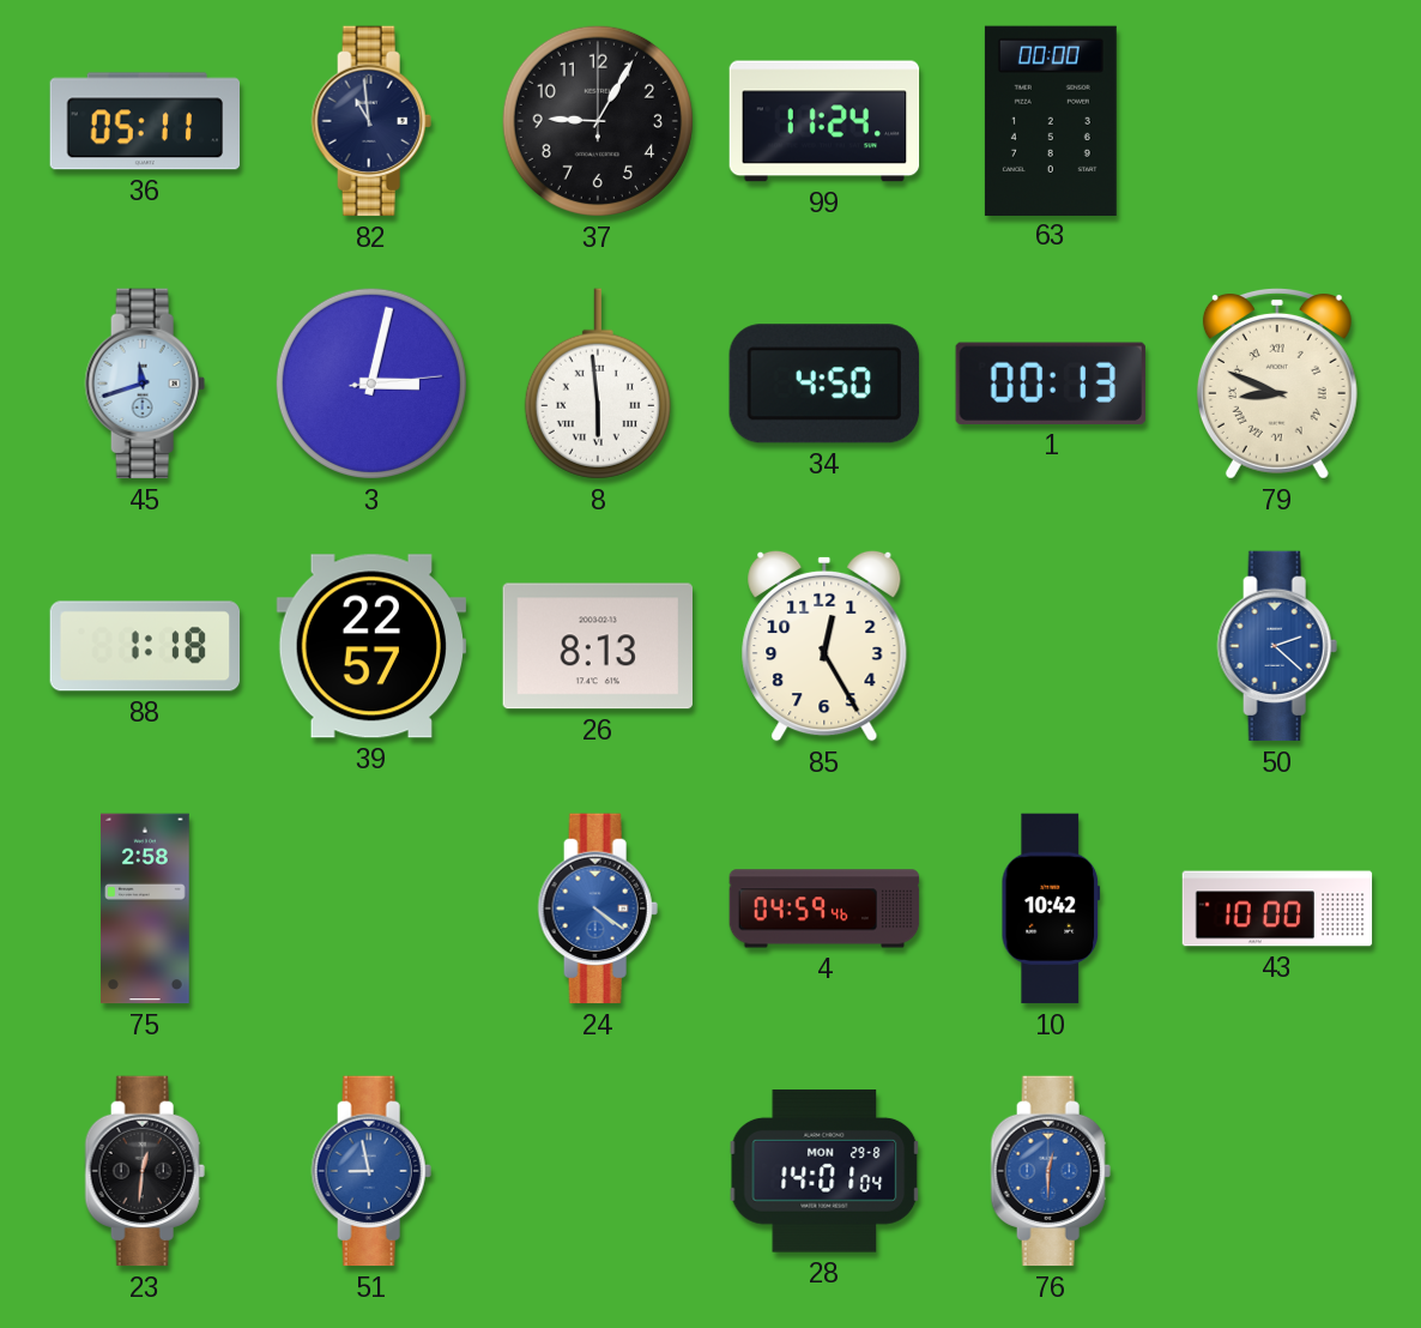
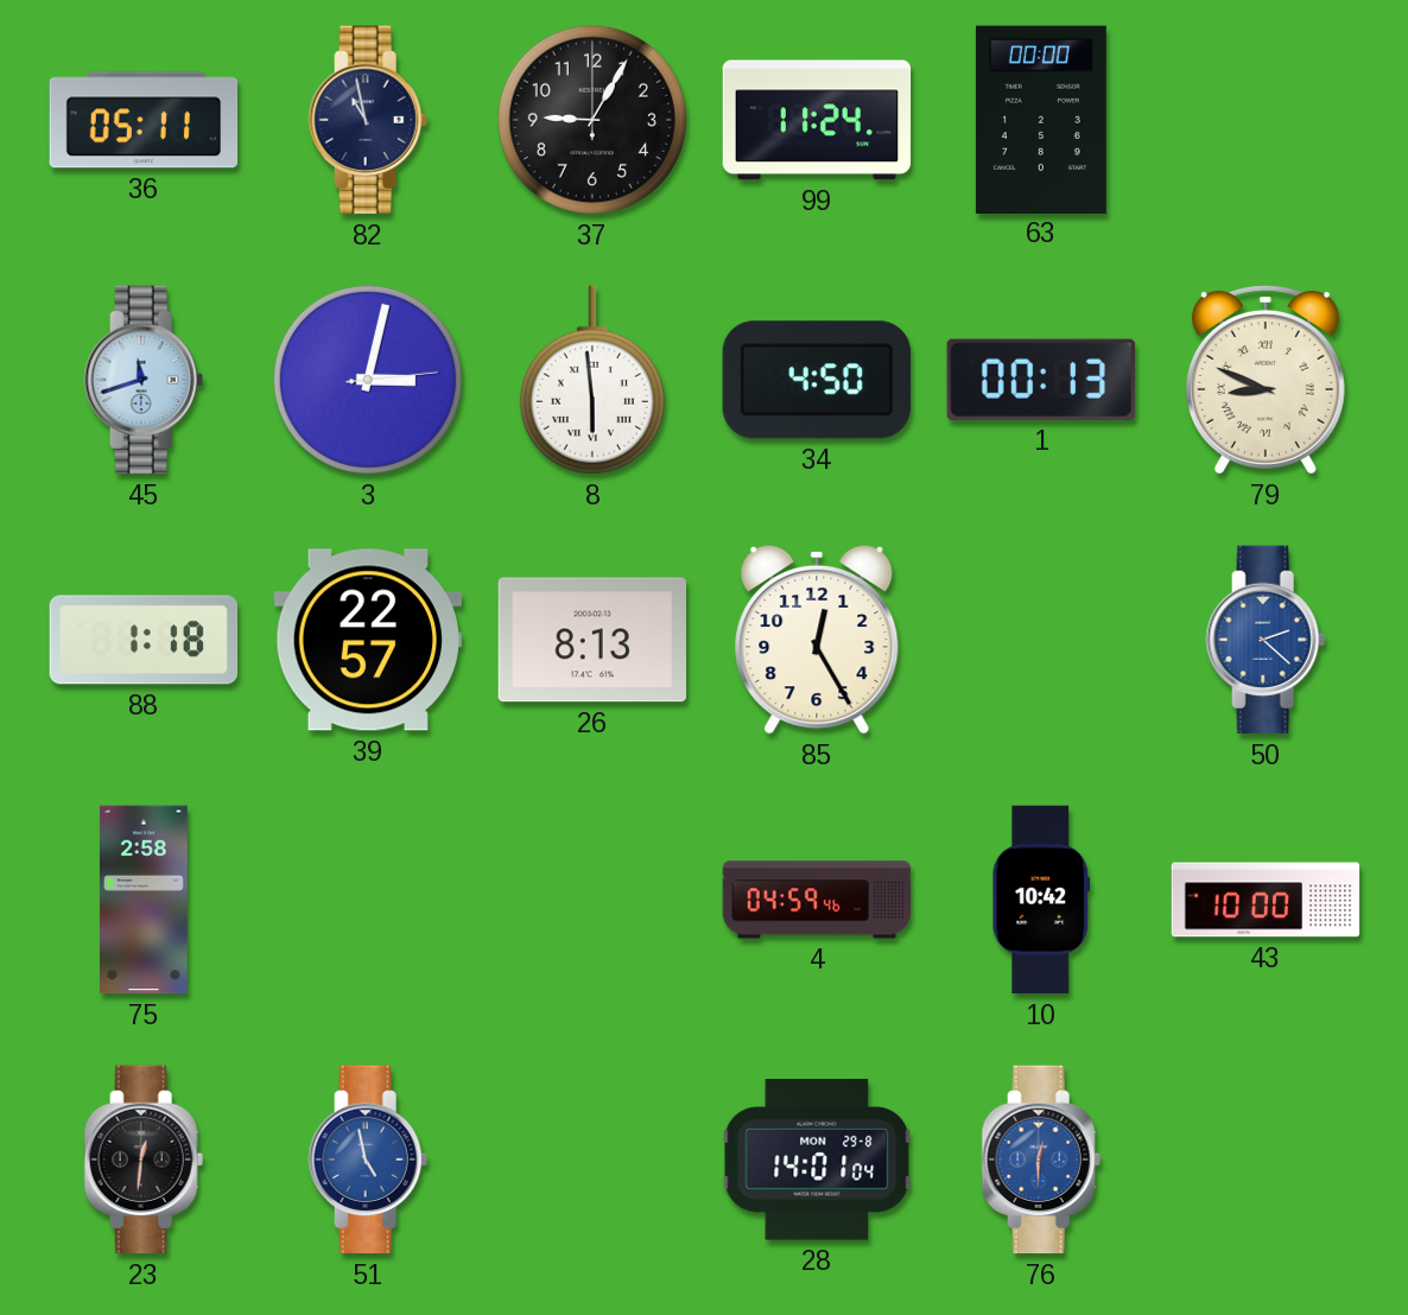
82: 10:59 -> 10:58 (368, 120)
24: 4:21 -> none (598, 909)
51: 8:58 -> 4:58 (368, 1160)
